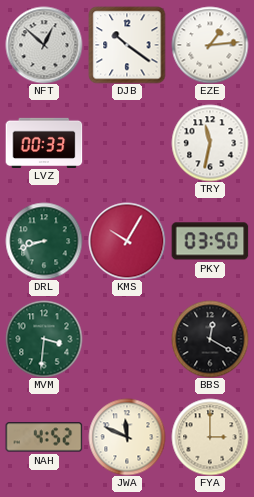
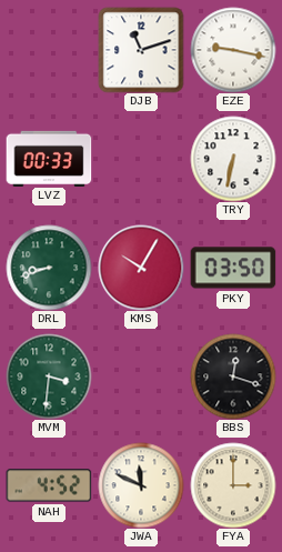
NFT: 12:52 -> none (44, 45)
DJB: 10:21 -> 11:12 (141, 50)
EZE: 1:14 -> 9:17 (233, 50)
TRY: 11:32 -> 6:32 (233, 159)
BBS: 12:20 -> 12:18 (233, 377)
